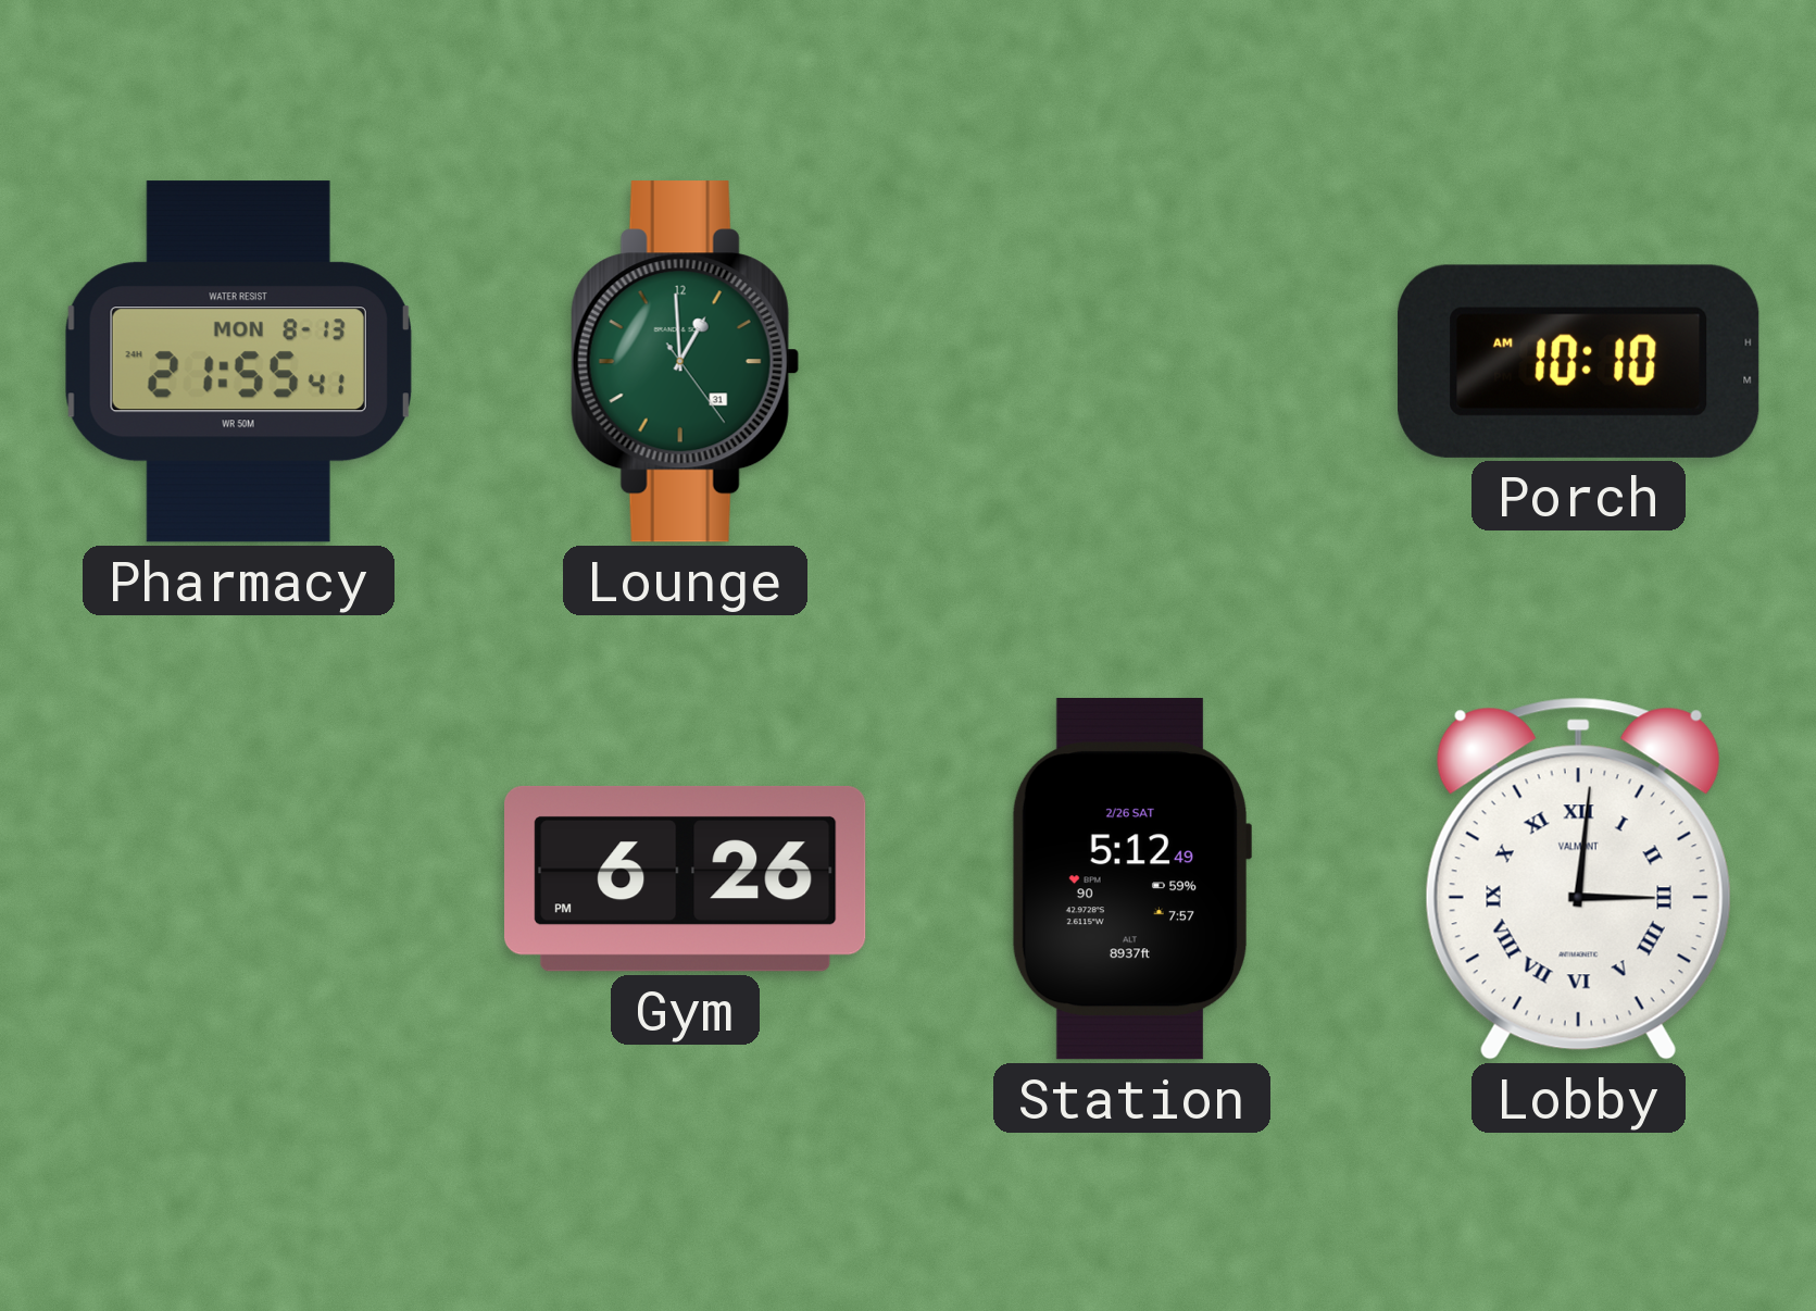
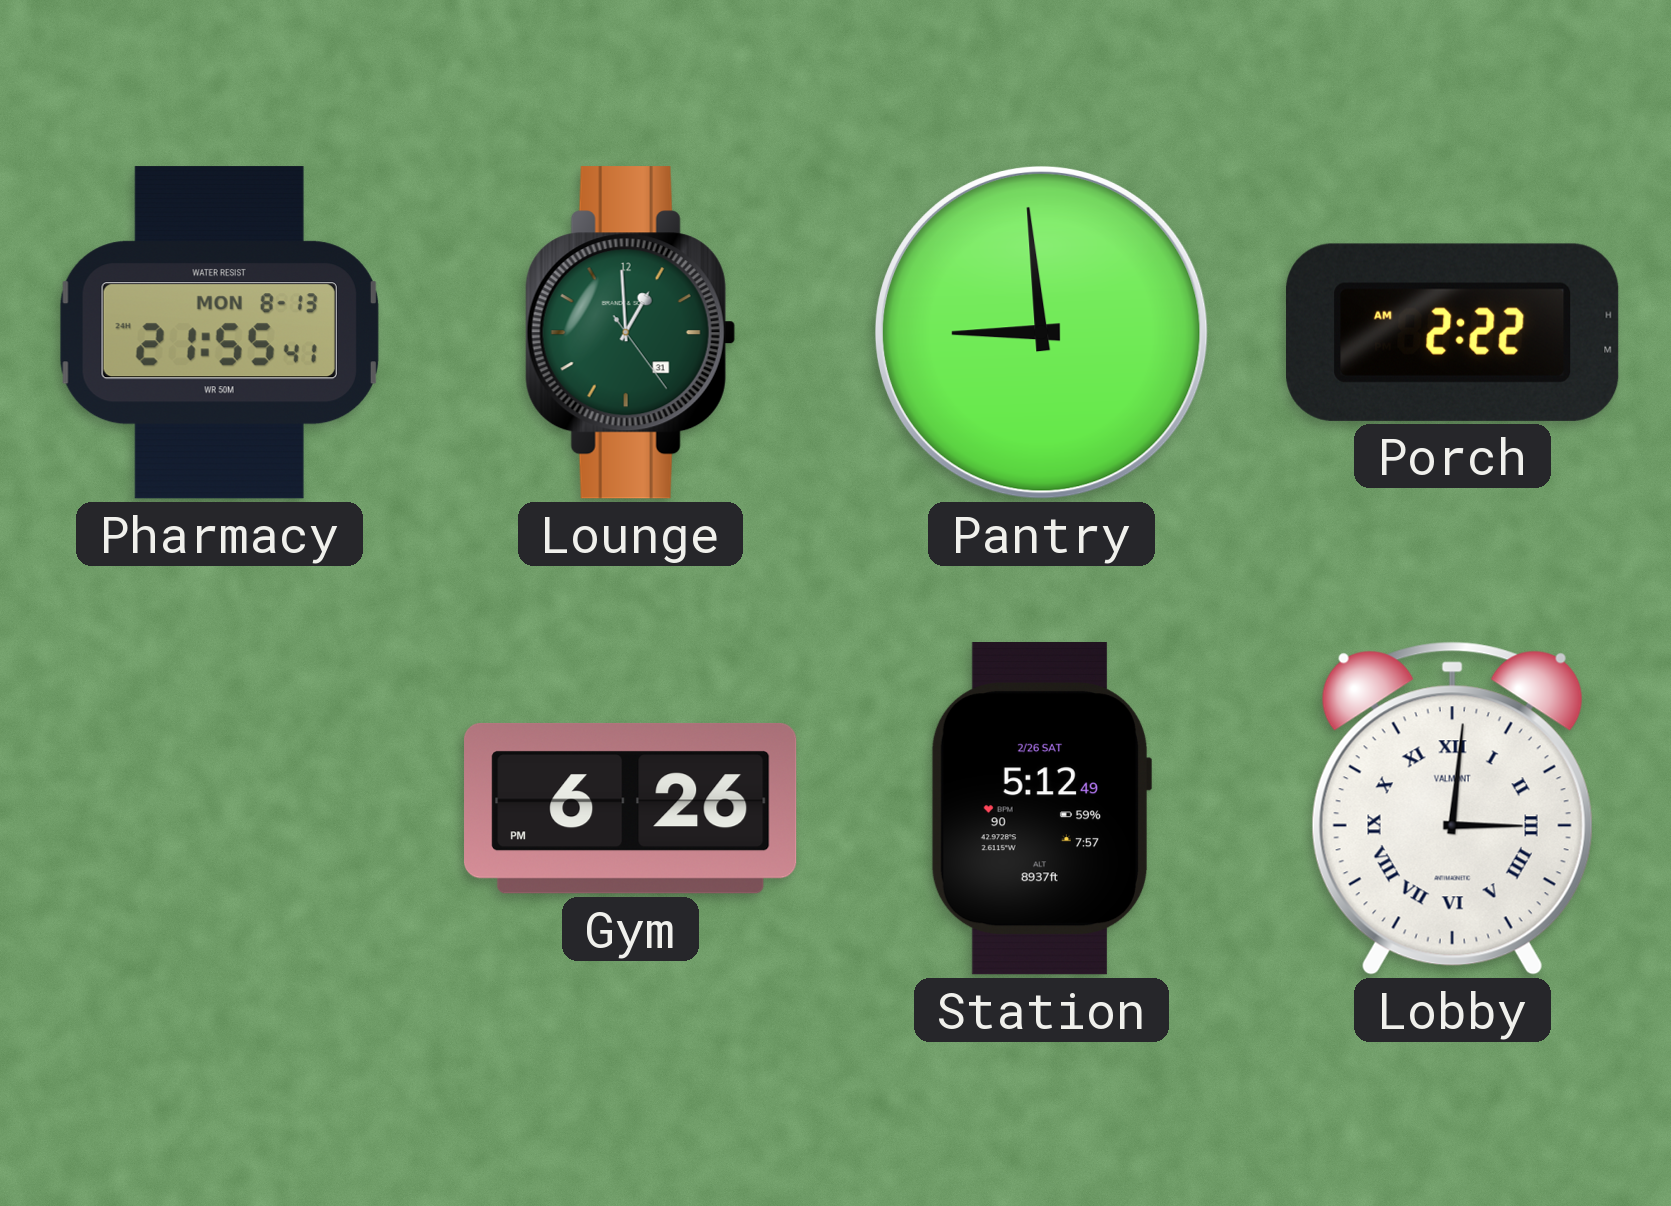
Pantry: none -> 8:59 (1041, 332)
Porch: 10:10 -> 2:22 (1453, 332)
